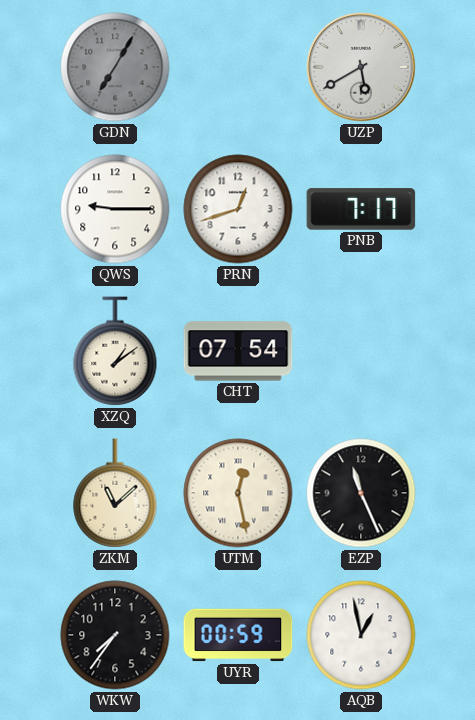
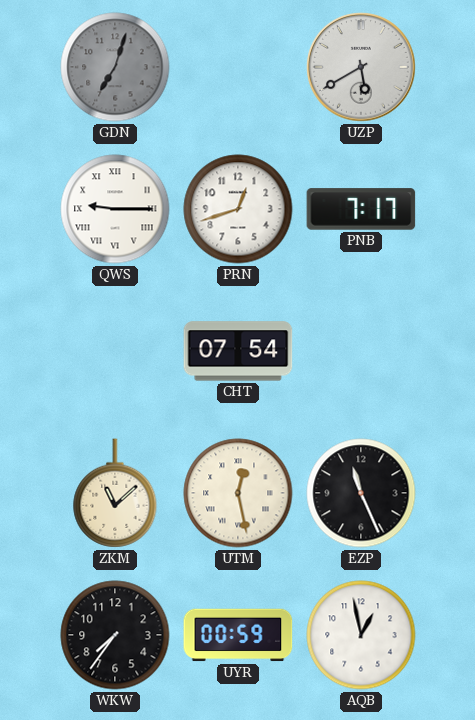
GDN: 7:05 -> 7:03 (115, 67)
QWS numerals: Arabic -> Roman (115, 209)
XZQ: 1:09 -> none (115, 351)
